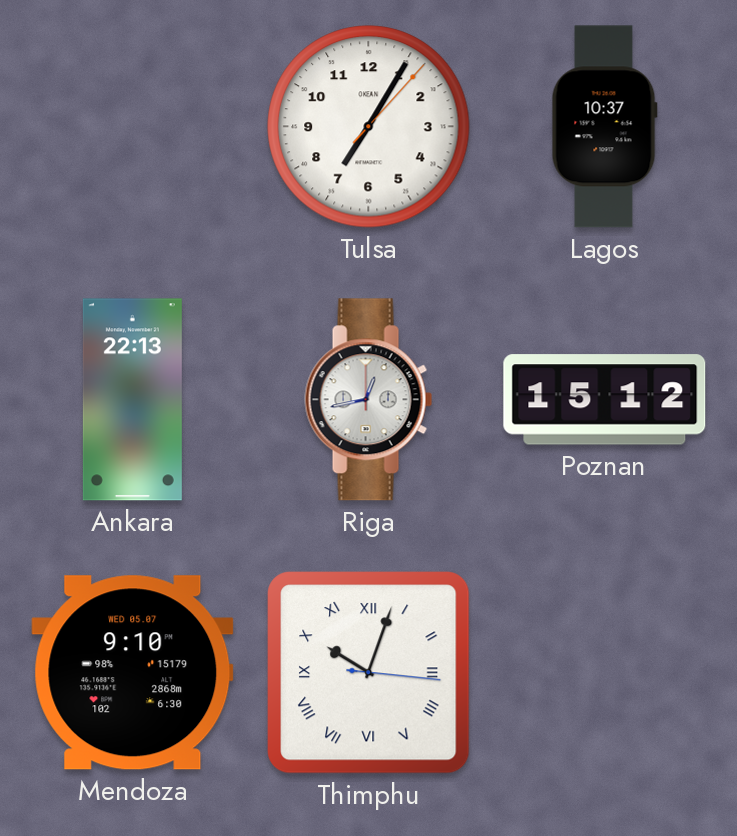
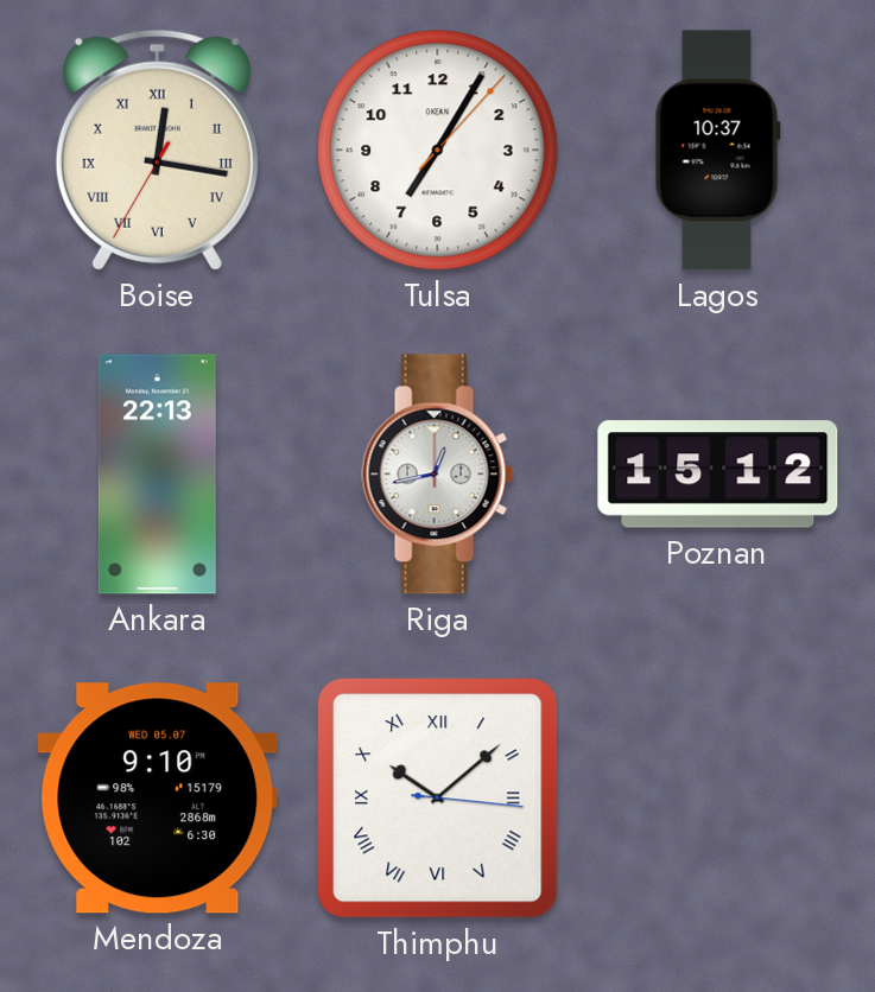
Boise: none -> 12:16 (157, 150)
Thimphu: 10:03 -> 10:08 (438, 799)
